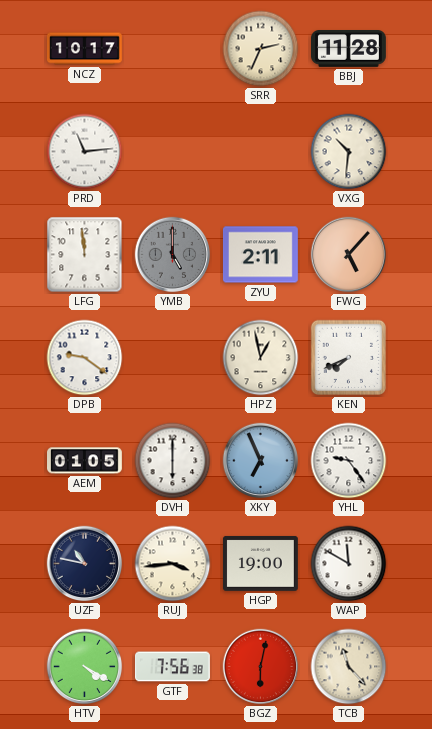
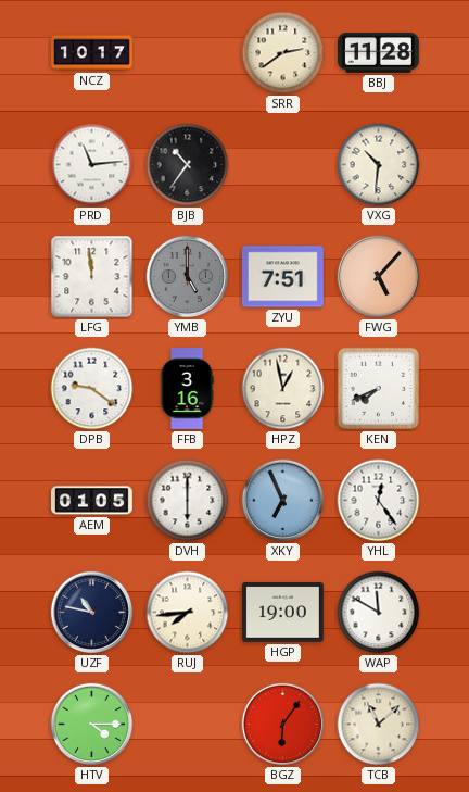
SRR: 2:34 -> 2:39 (283, 53)
BJB: none -> 10:36 (188, 165)
ZYU: 2:11 -> 7:51 (282, 277)
FFB: none -> 3:16 (187, 389)
YHL: 9:24 -> 12:24 (379, 501)
RUJ: 3:44 -> 7:44 (188, 613)
HTV: 4:20 -> 4:15 (92, 725)
GTF: 7:56 -> none (173, 667)
BGZ: 6:02 -> 6:06 (283, 725)
TCB: 11:23 -> 11:08 (379, 725)
